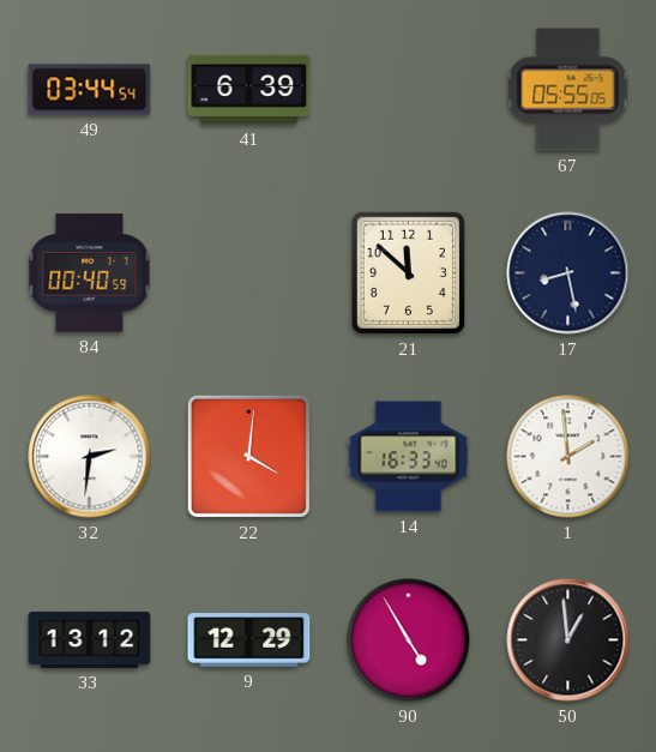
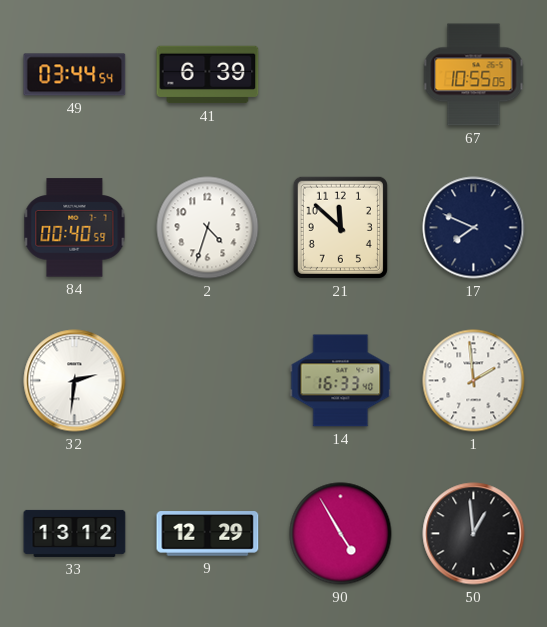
67: 05:55 -> 10:55 (474, 75)
2: none -> 4:33 (208, 228)
17: 8:28 -> 7:49 (474, 228)
22: 4:01 -> none (248, 456)
